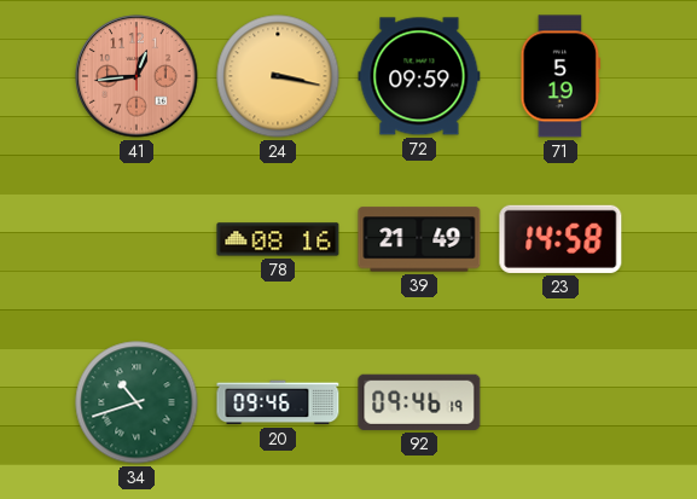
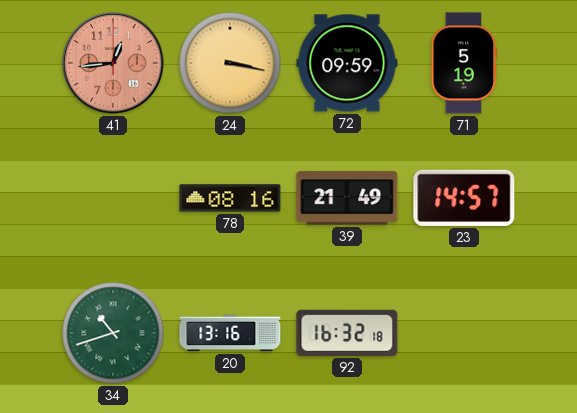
23: 14:58 -> 14:57 (464, 198)
20: 09:46 -> 13:16 (230, 333)
92: 09:46 -> 16:32 (347, 333)
